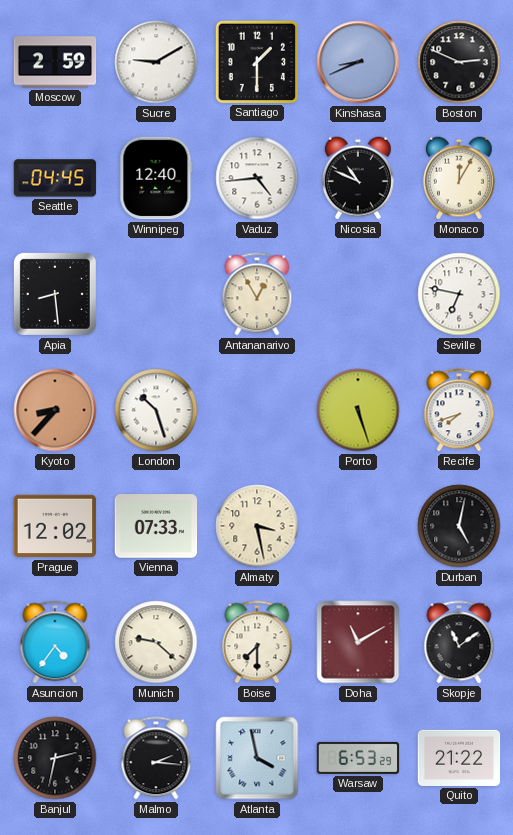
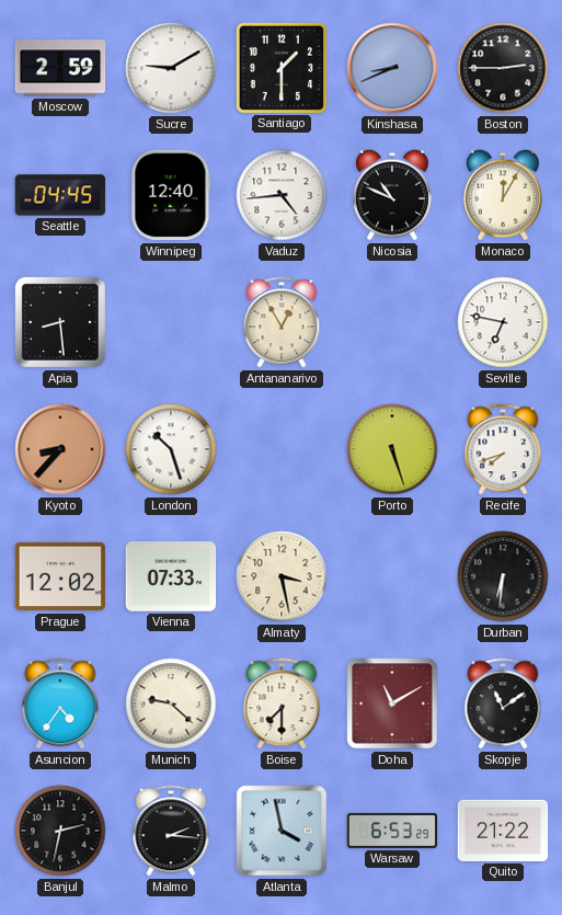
Boston: 2:49 -> 2:45 (503, 68)
Durban: 5:02 -> 6:31 (503, 576)
